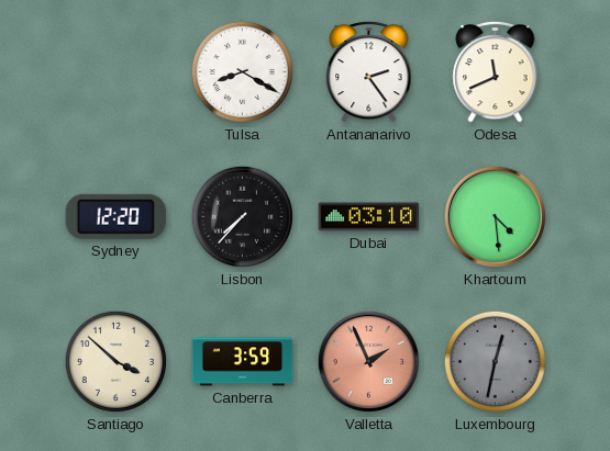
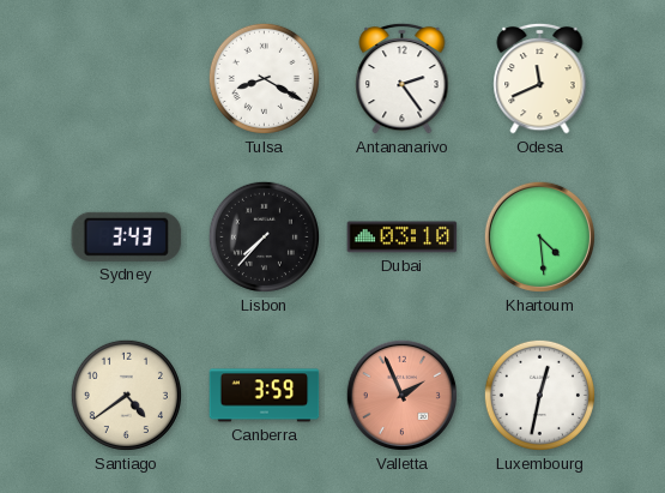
Sydney: 12:20 -> 3:43 (127, 236)
Santiago: 3:52 -> 4:39 (126, 395)
Luxembourg dial: grey -> white (539, 395)
